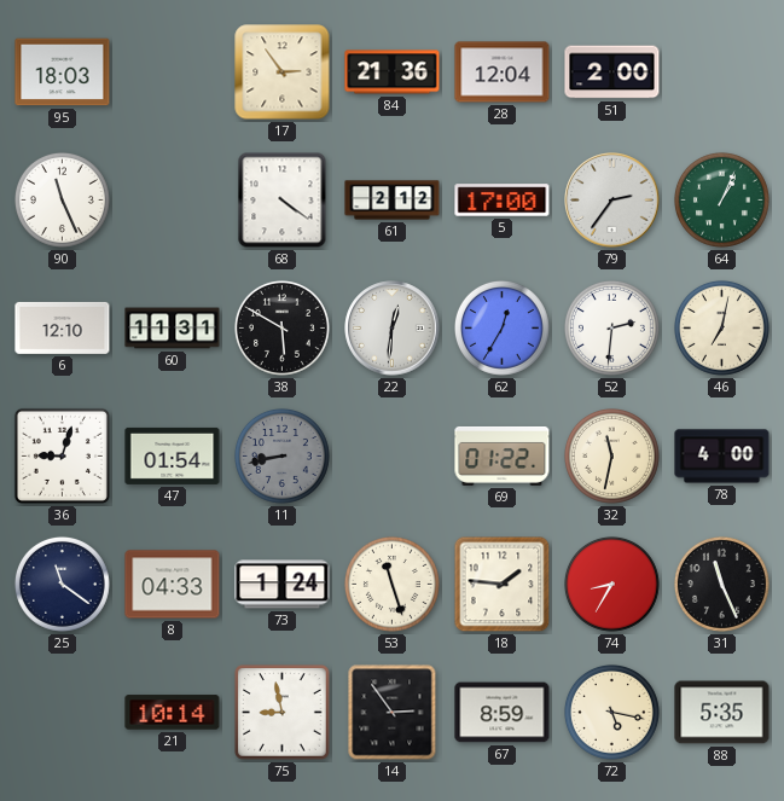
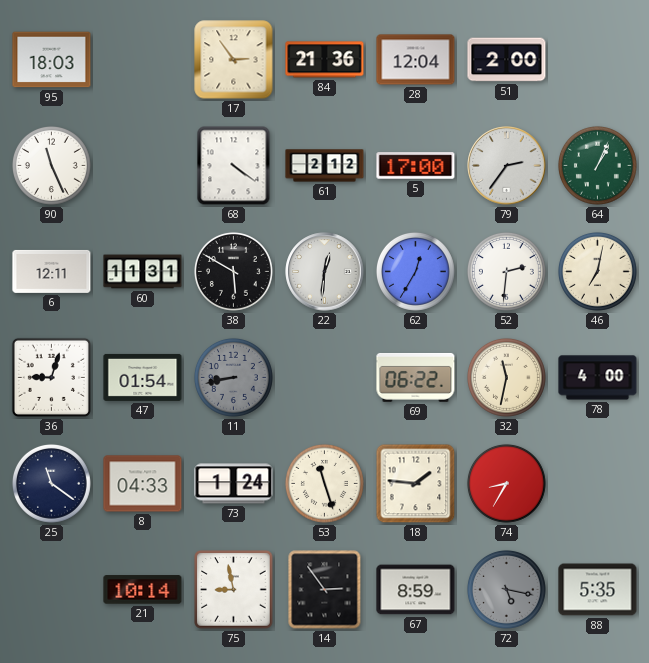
6: 12:10 -> 12:11 (52, 271)
69: 01:22 -> 06:22 (416, 377)
31: 11:26 -> none (721, 584)
72 dial: cream -> grey (506, 589)
